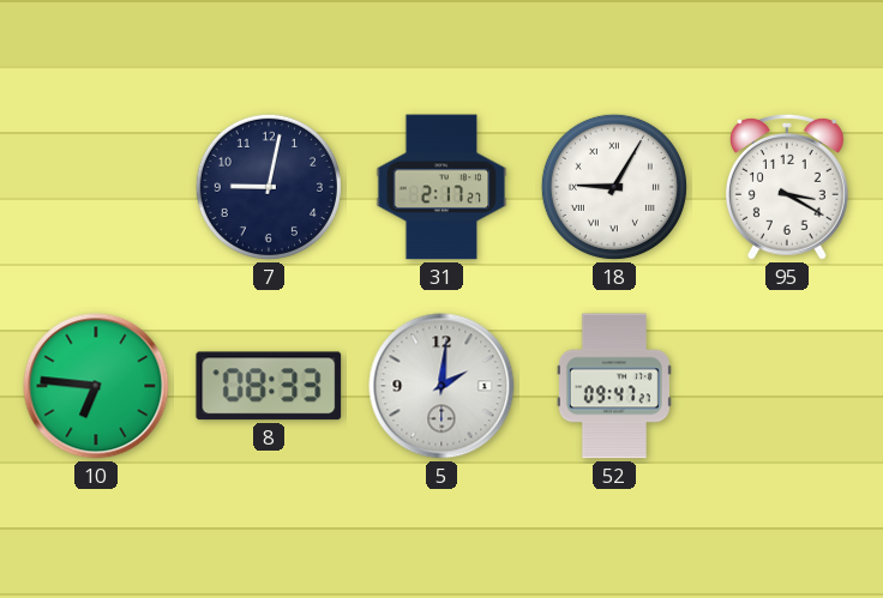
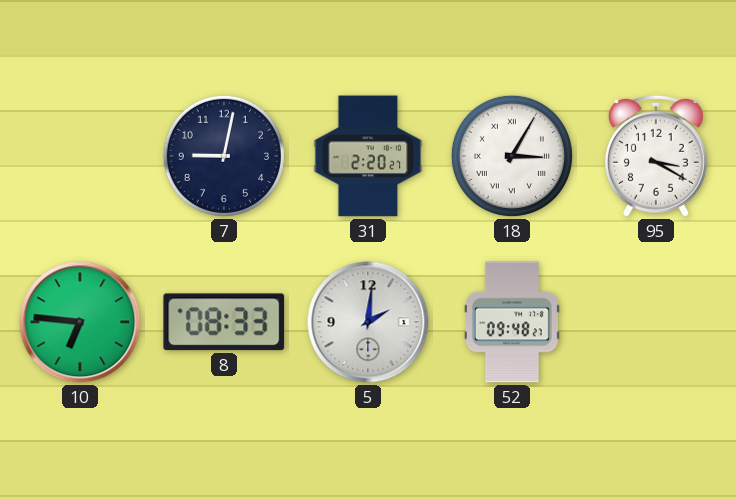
31: 2:17 -> 2:20 (368, 156)
18: 9:05 -> 3:05 (512, 156)
52: 09:47 -> 09:48 (512, 322)
